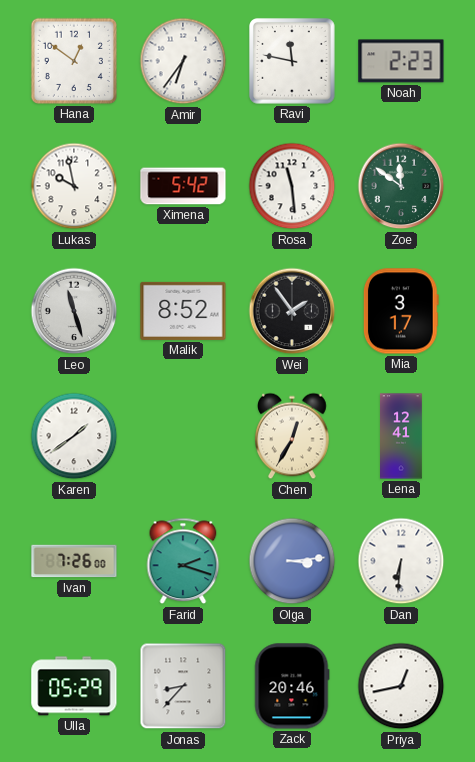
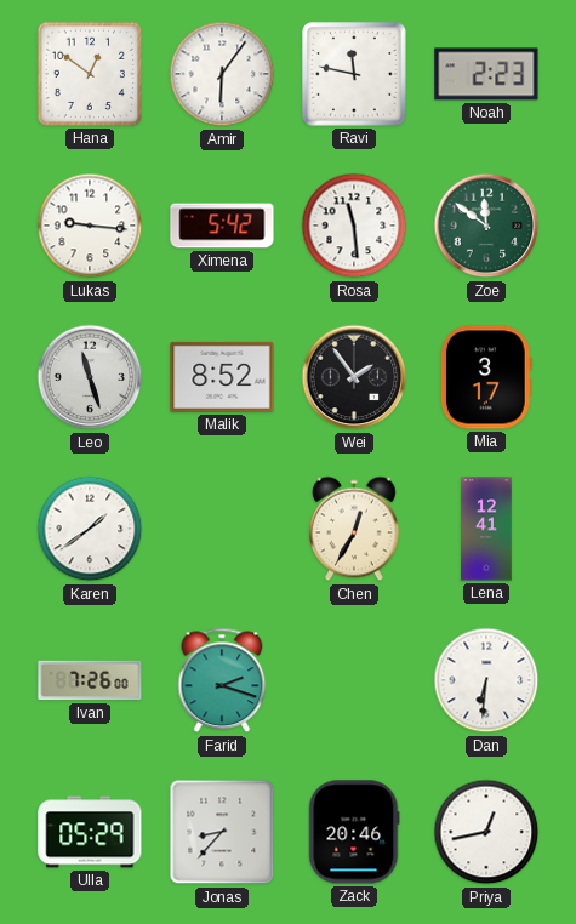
Amir: 6:36 -> 6:06 (222, 74)
Lukas: 9:58 -> 9:16 (90, 226)
Olga: 3:14 -> none (292, 561)
